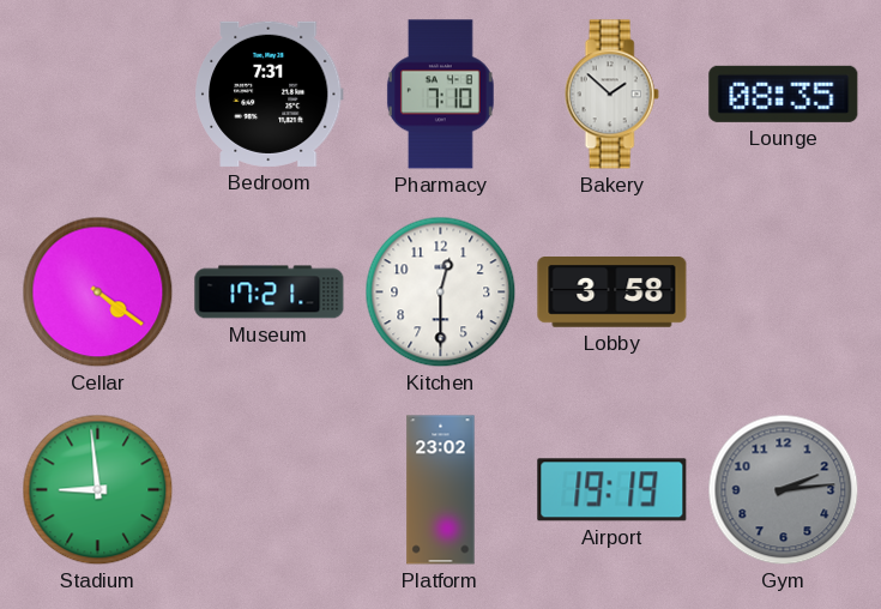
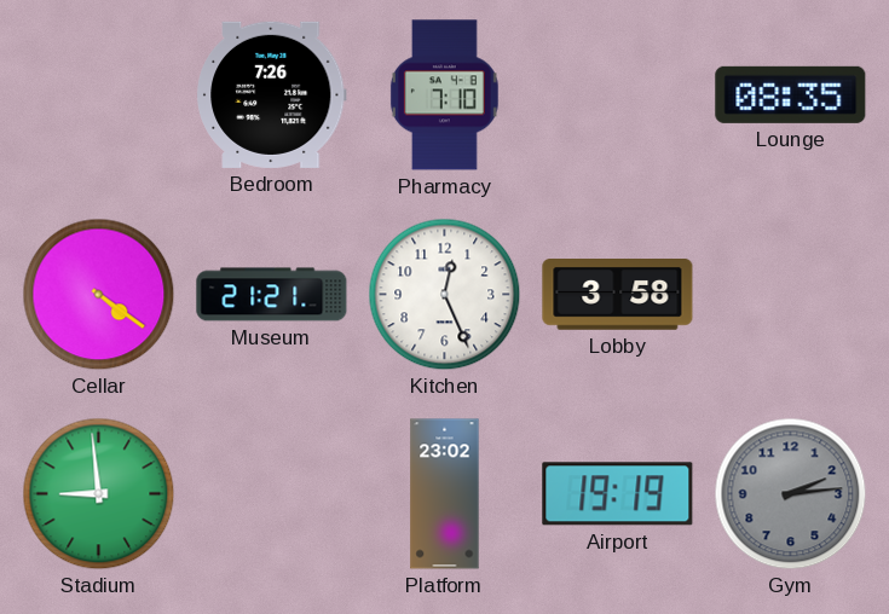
Bedroom: 7:31 -> 7:26 (272, 94)
Bakery: 1:52 -> none (611, 95)
Museum: 17:21 -> 21:21 (272, 295)
Kitchen: 12:30 -> 12:26 (445, 295)
